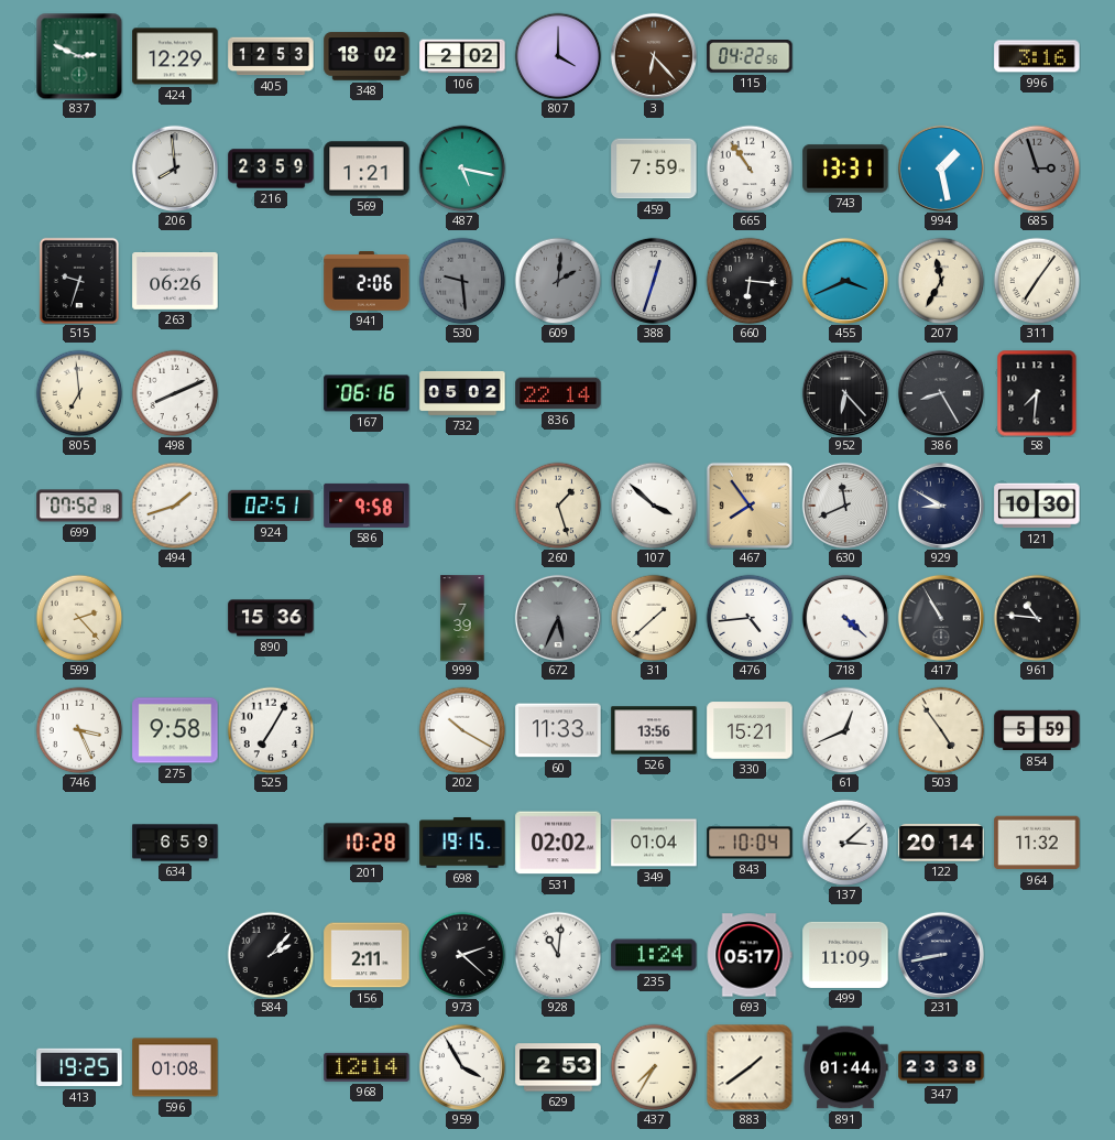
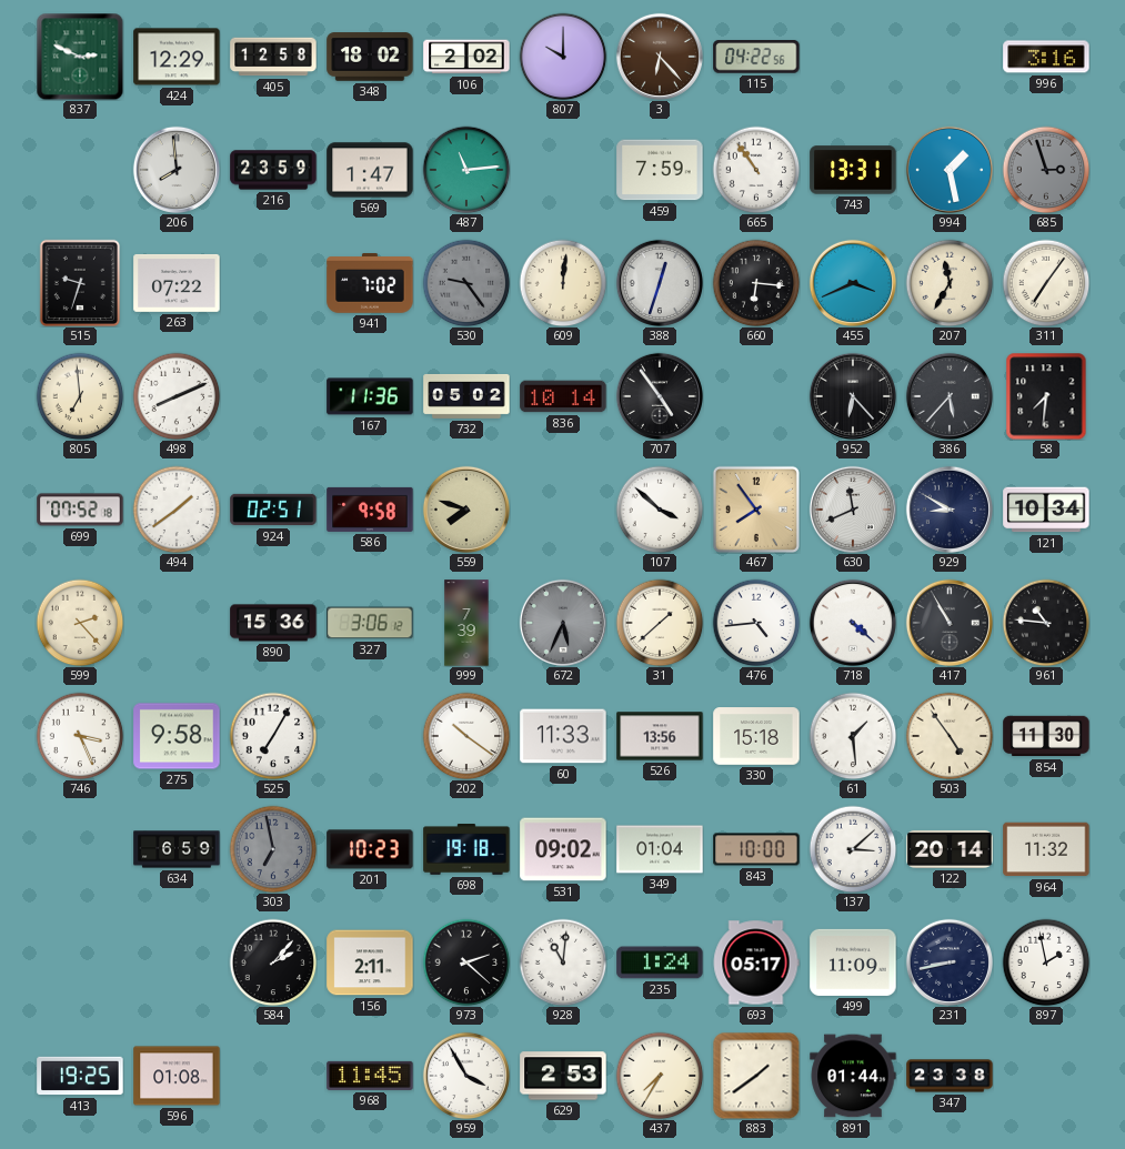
405: 12:53 -> 12:58 (273, 57)
807: 4:00 -> 10:00 (563, 57)
569: 1:21 -> 1:47 (370, 170)
487: 5:17 -> 11:14 (466, 170)
263: 06:26 -> 07:22 (177, 283)
941: 2:06 -> 7:02 (370, 284)
530: 9:29 -> 9:24 (466, 283)
609: 2:01 -> 12:01 (563, 283)
609 dial: grey -> cream (563, 283)
167: 06:16 -> 11:36 (370, 396)
836: 22:14 -> 10:14 (563, 396)
707: none -> 4:54 (660, 396)
386: 8:25 -> 5:37 (950, 396)
494: 1:42 -> 1:39 (177, 510)
559: none -> 7:48 (466, 510)
260: 1:27 -> none (558, 506)
121: 10:30 -> 10:34 (1046, 510)
327: none -> 3:06 (370, 623)
202: 10:20 -> 10:21 (466, 736)
330: 15:21 -> 15:18 (756, 736)
61: 12:41 -> 1:29 (853, 736)
854: 5:59 -> 11:30 (1046, 736)
303: none -> 6:58 (273, 849)
201: 10:28 -> 10:23 (370, 849)
698: 19:15 -> 19:18 (466, 850)
531: 02:02 -> 09:02 (563, 849)
843: 10:04 -> 10:00 (756, 849)
897: none -> 1:58 (1046, 962)
968: 12:14 -> 11:45 (370, 1076)
